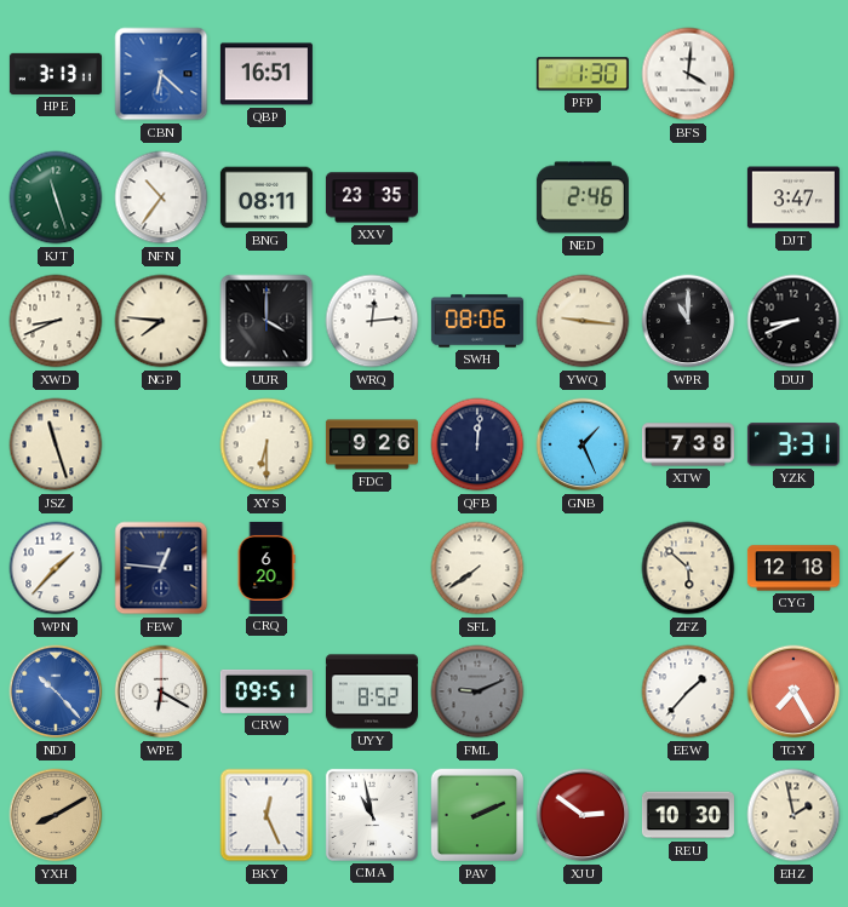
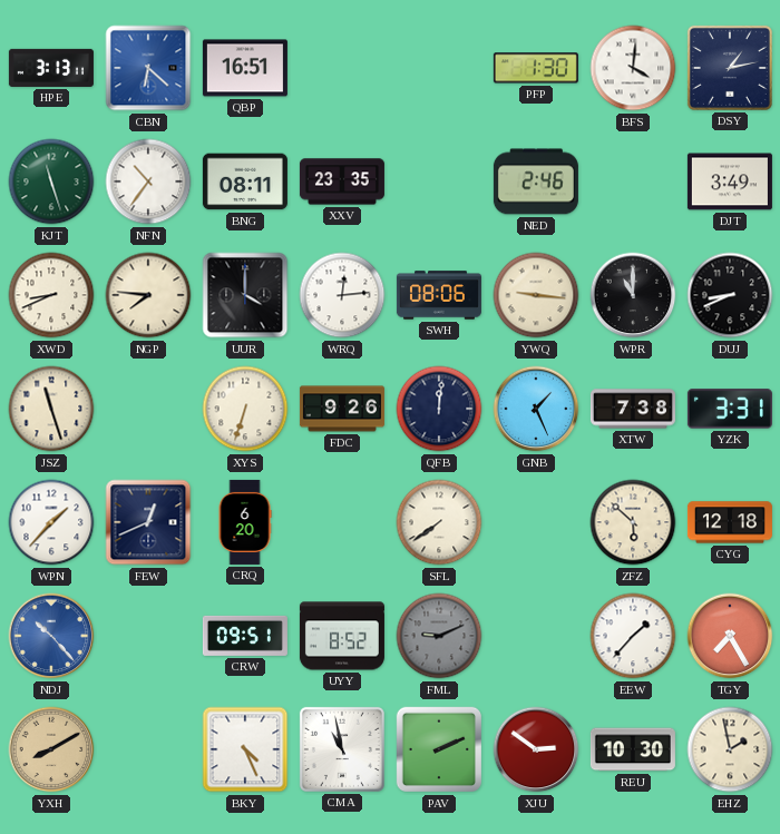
DSY: none -> 1:13 (730, 68)
DJT: 3:47 -> 3:49 (730, 181)
XYS: 6:30 -> 6:33 (245, 409)
FEW: 12:46 -> 12:41 (148, 522)
WPE: 6:20 -> none (161, 691)
BKY: 12:26 -> 4:26 (245, 749)
